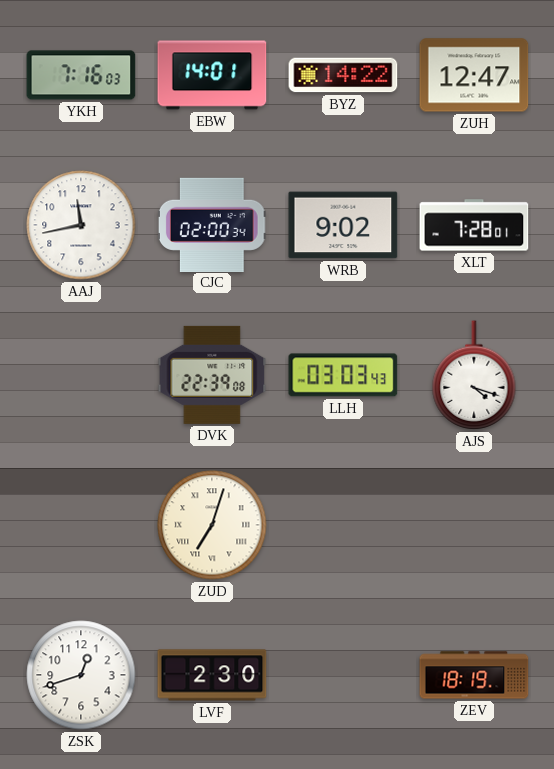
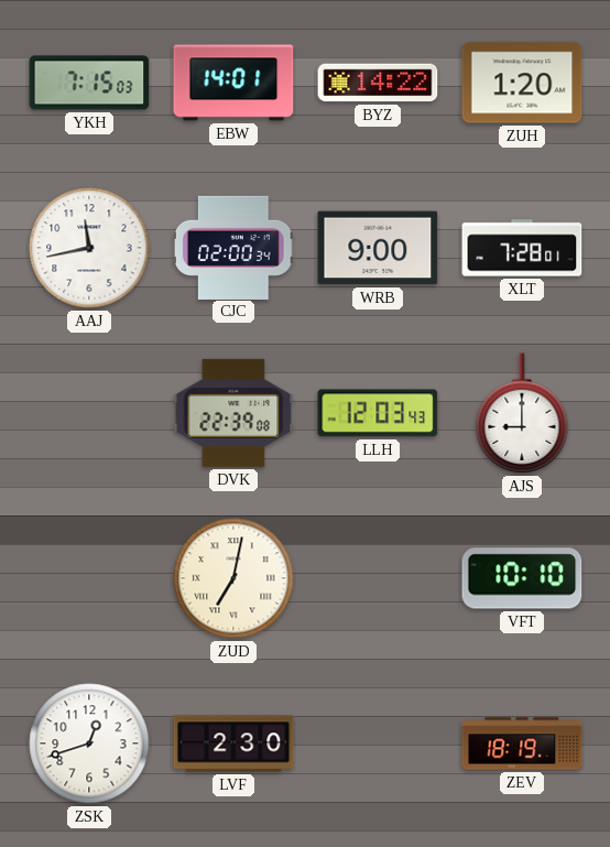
YKH: 7:16 -> 7:15 (89, 83)
ZUH: 12:47 -> 1:20 (522, 83)
WRB: 9:02 -> 9:00 (378, 248)
LLH: 03:03 -> 12:03 (378, 413)
AJS: 4:18 -> 9:00 (522, 413)
ZUD: 7:03 -> 7:02 (233, 578)
VFT: none -> 10:10 (522, 578)
